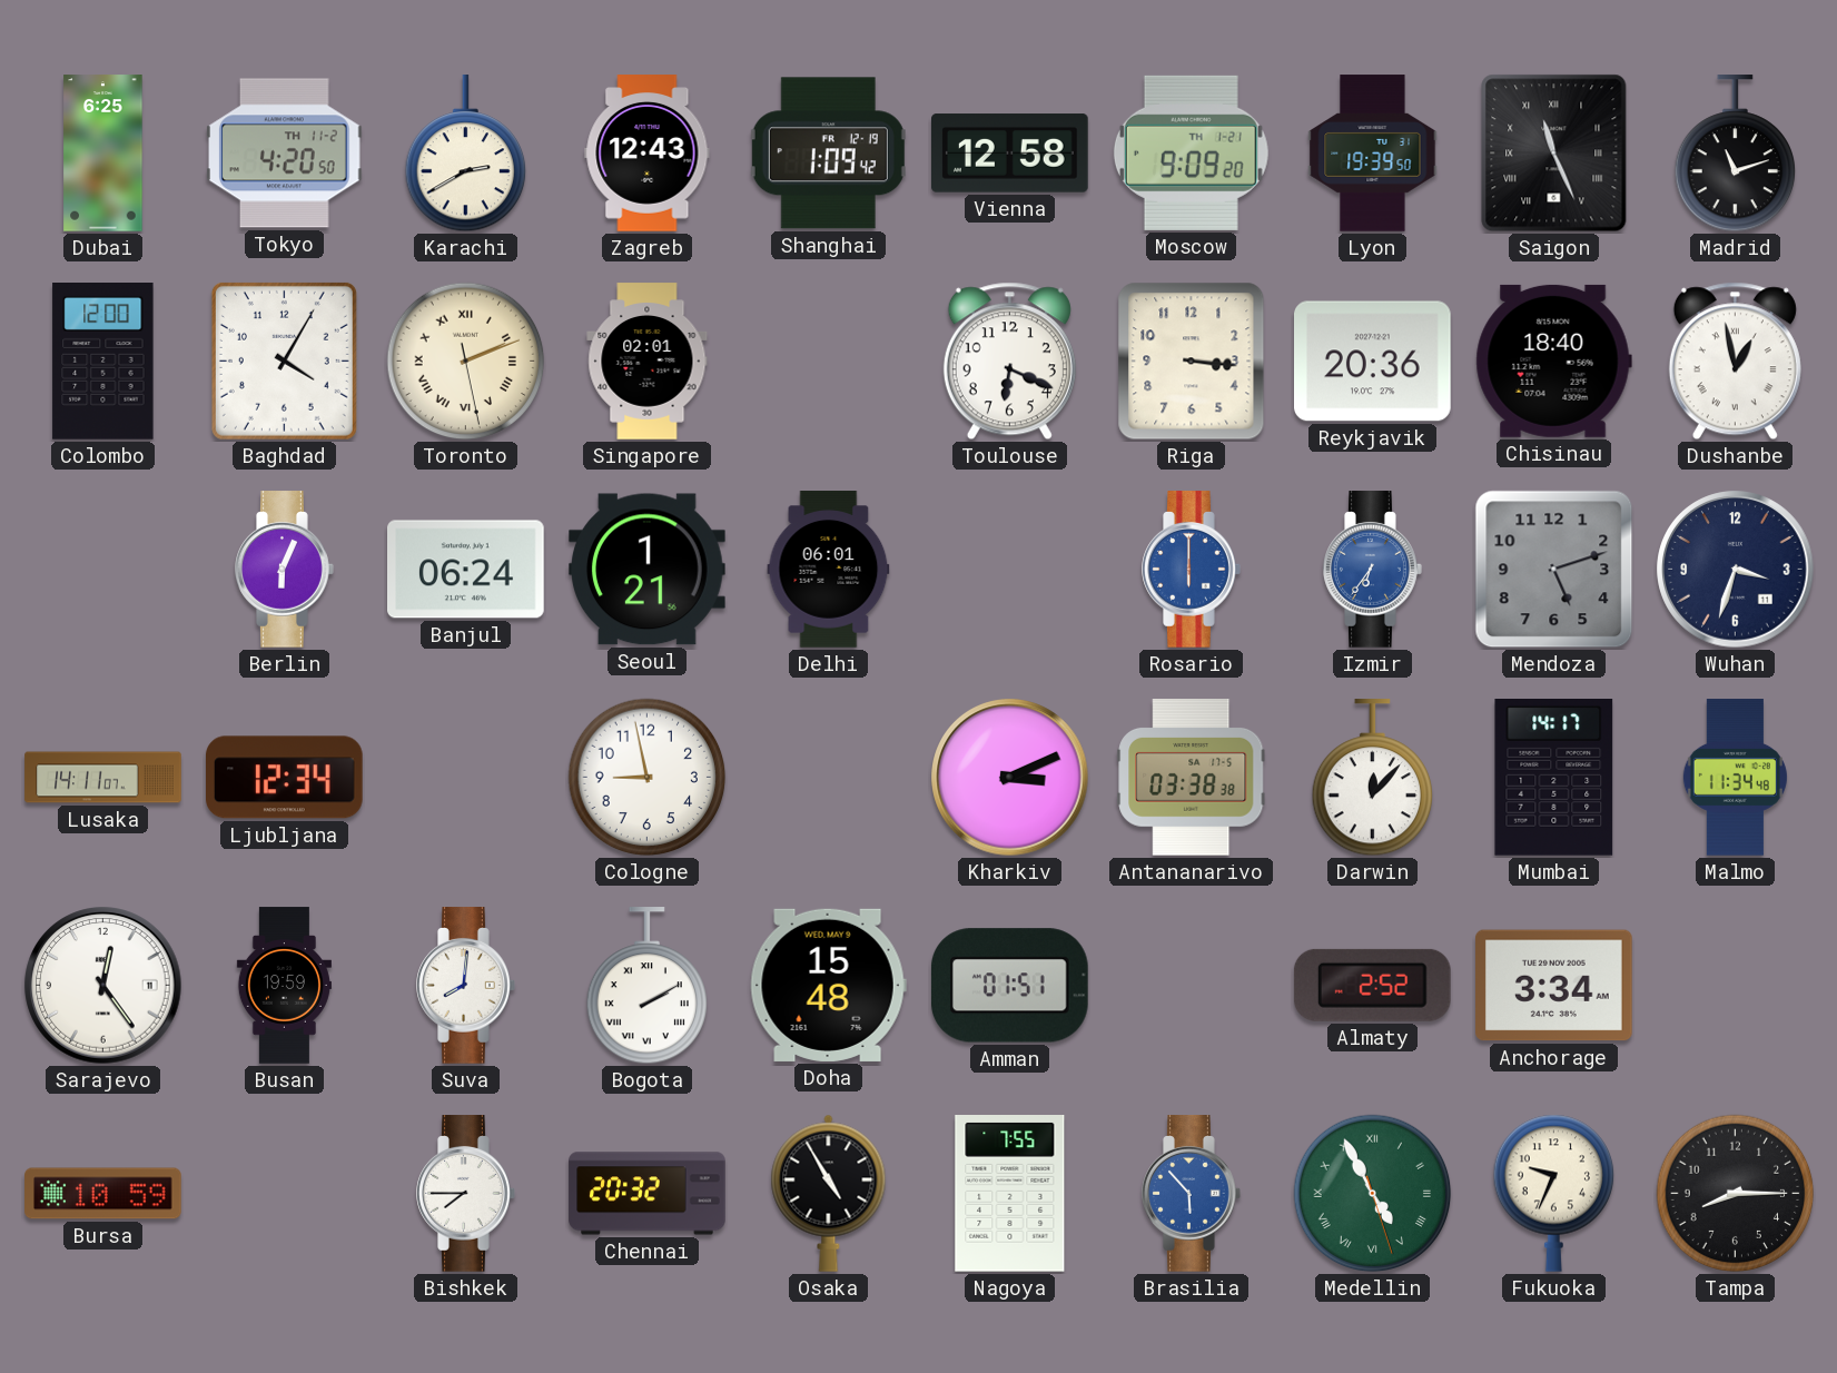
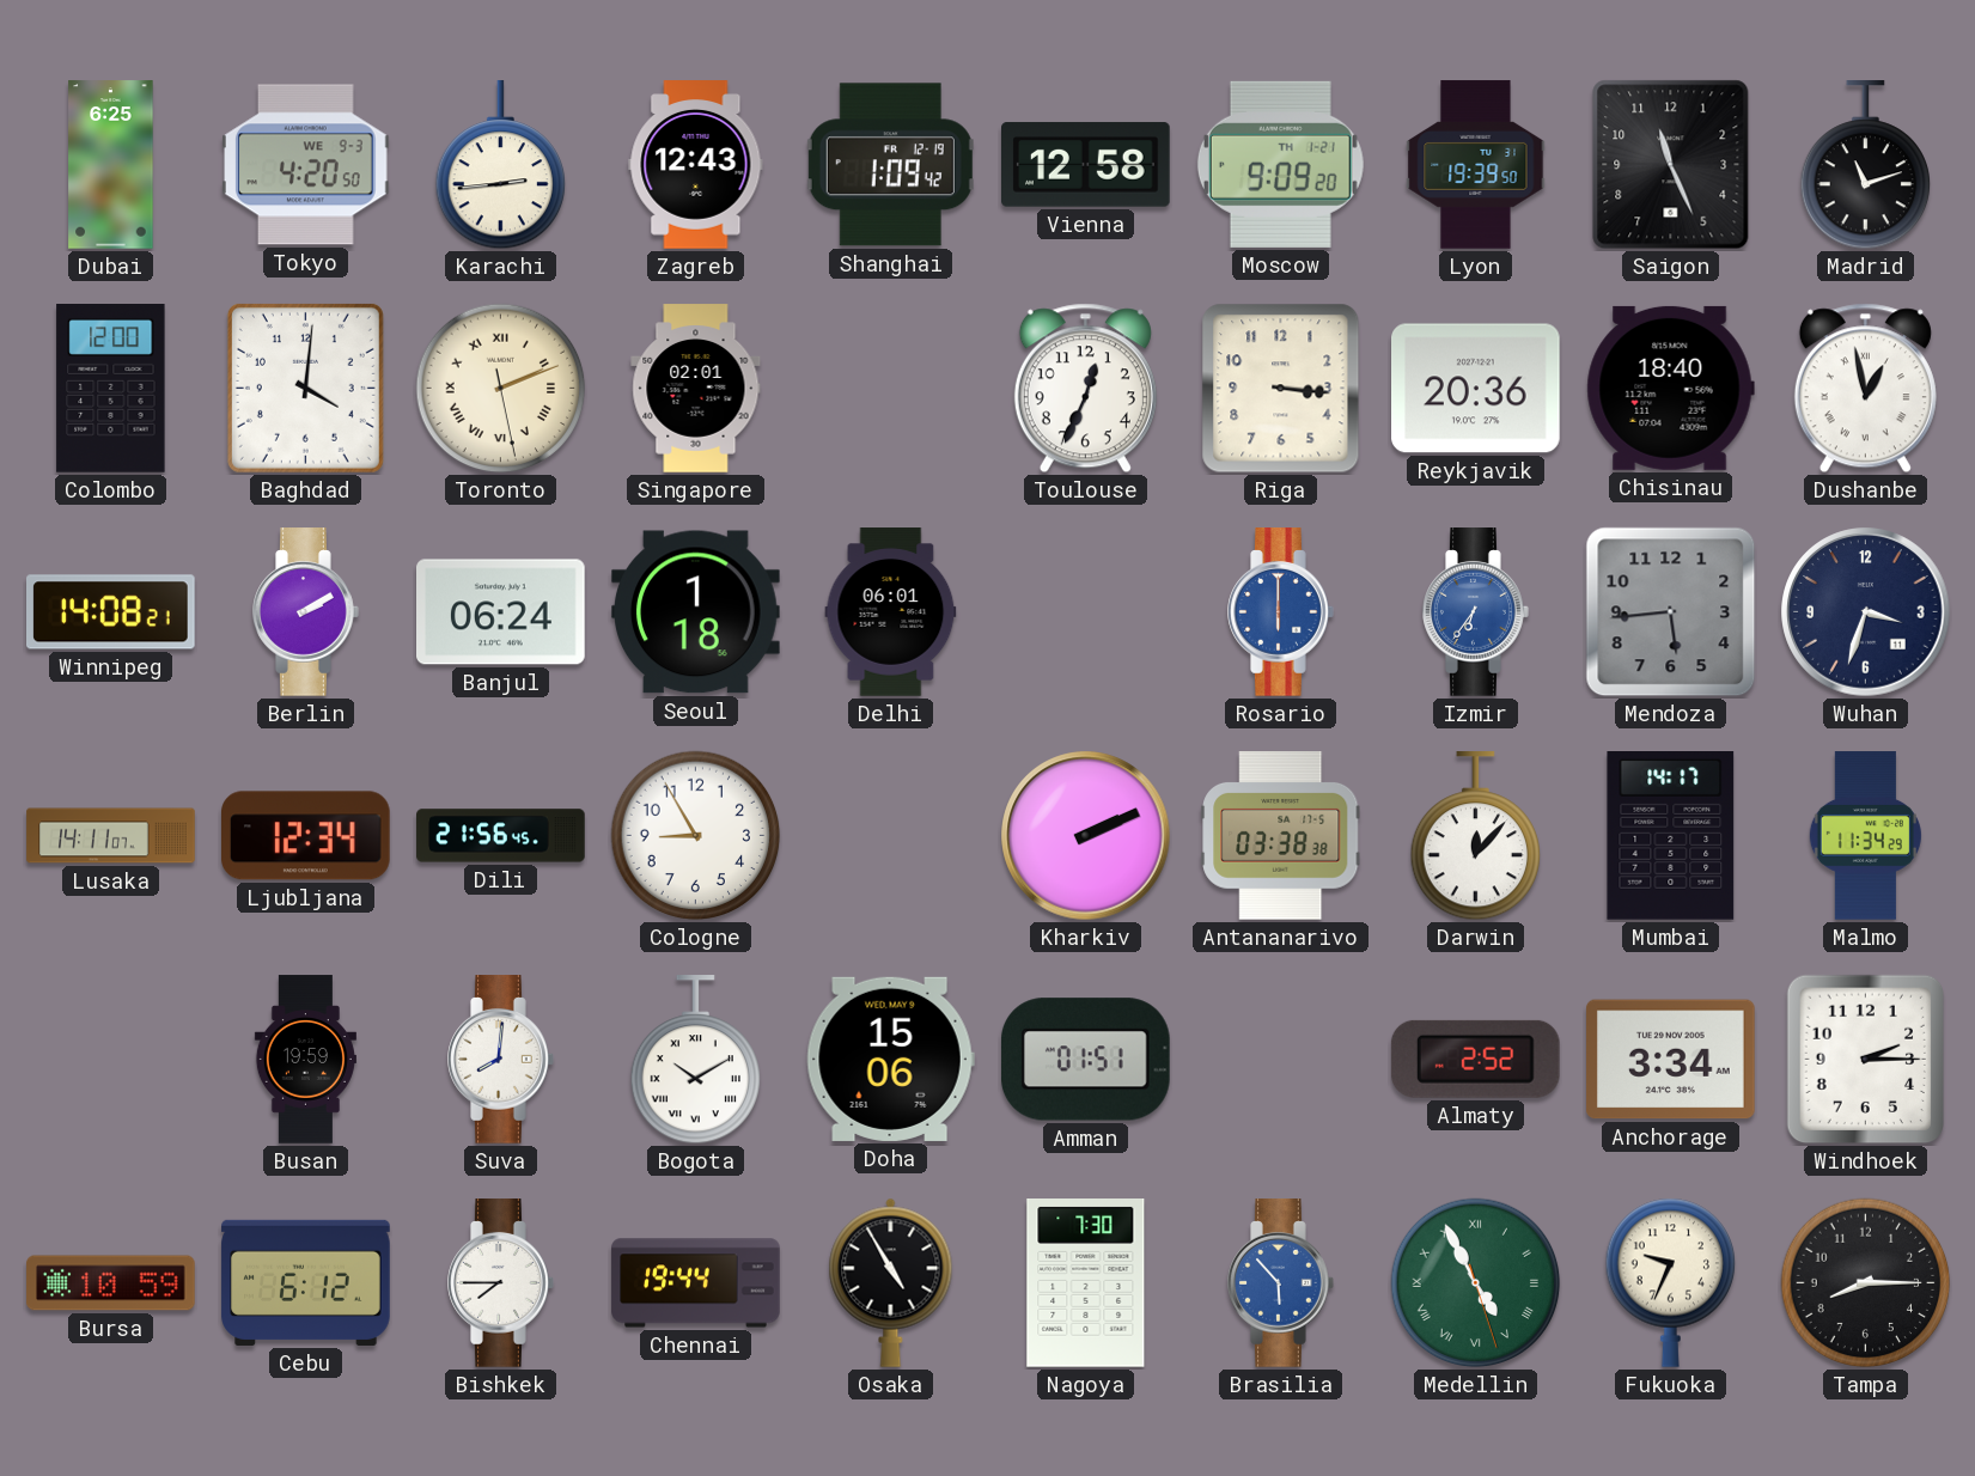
Tokyo date: TH 11-2 -> WE 9-3 (306, 165)
Karachi: 2:40 -> 2:44 (500, 165)
Saigon numerals: Roman -> Arabic (1671, 165)
Baghdad: 4:05 -> 4:01 (305, 388)
Toulouse: 6:19 -> 12:34 (1085, 389)
Winnipeg: none -> 14:08 (111, 612)
Berlin: 6:04 -> 2:10 (306, 612)
Seoul: 1:21 -> 1:18 (696, 612)
Mendoza: 5:12 -> 5:44 (1671, 612)
Dili: none -> 21:56 (501, 836)
Cologne: 8:58 -> 8:55 (696, 836)
Kharkiv: 3:11 -> 2:11 (1086, 836)
Malmo: 11:34:48 -> 11:34:29 (1865, 836)
Sarajevo: 12:24 -> none (103, 986)
Bogota: 2:10 -> 10:10 (695, 1060)
Doha: 15:48 -> 15:06 (890, 1059)
Windhoek: none -> 2:15 (1866, 1060)
Cebu: none -> 6:12 (306, 1282)
Chennai: 20:32 -> 19:44 (696, 1283)
Nagoya: 7:55 -> 7:30 (1086, 1283)
